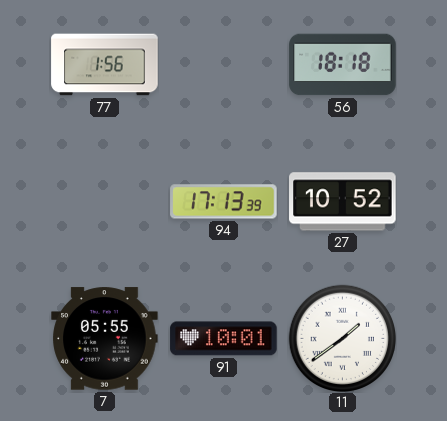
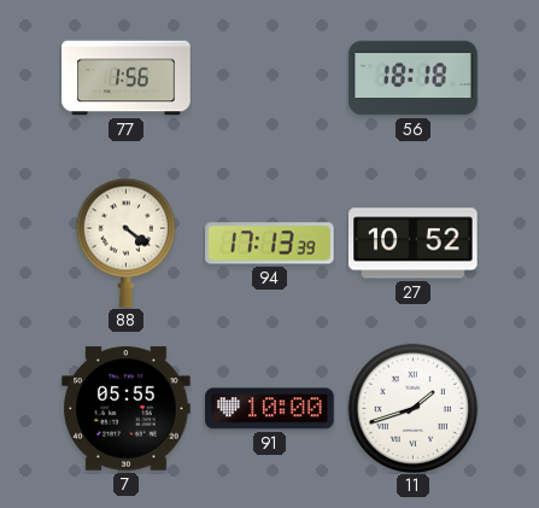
88: none -> 4:21 (125, 243)
91: 10:01 -> 10:00 (270, 409)
11: 1:39 -> 1:42 (412, 408)
